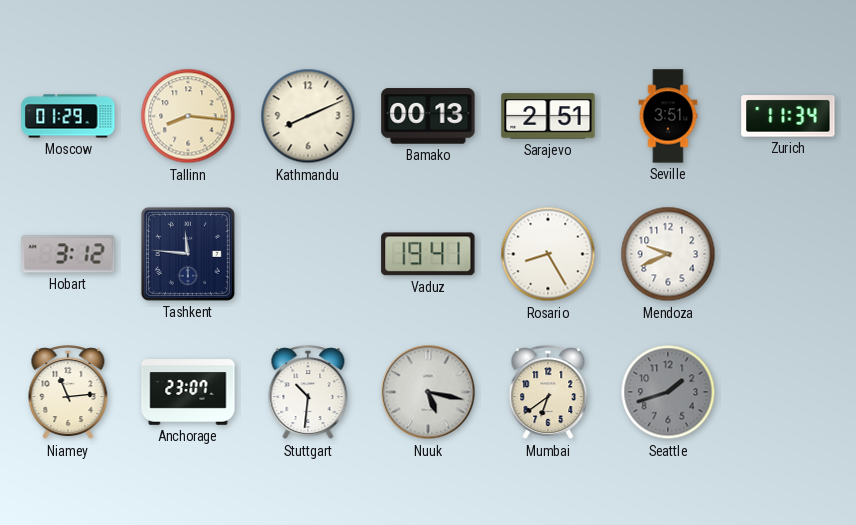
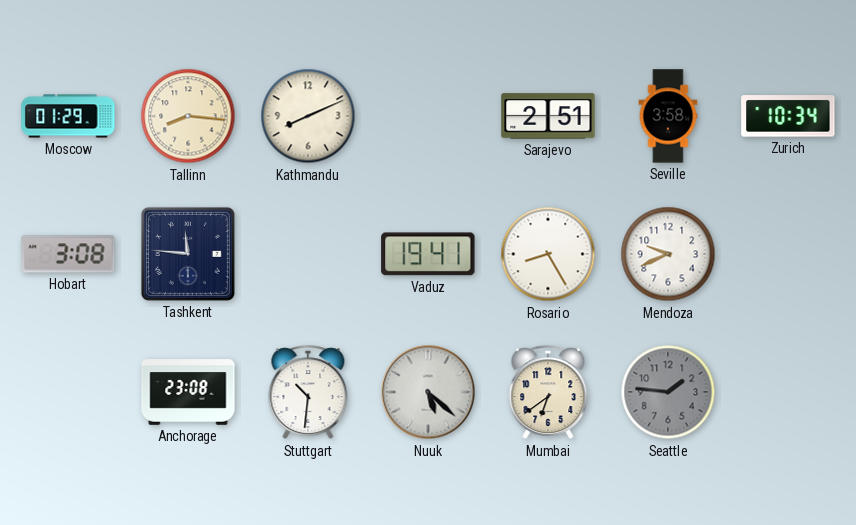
Bamako: 00:13 -> none (428, 116)
Seville: 3:51 -> 3:58 (668, 116)
Zurich: 11:34 -> 10:34 (788, 116)
Hobart: 3:12 -> 3:08 (68, 254)
Niamey: 11:14 -> none (68, 393)
Anchorage: 23:07 -> 23:08 (188, 392)
Nuuk: 5:17 -> 5:22 (428, 392)
Seattle: 1:42 -> 1:46 (668, 392)
